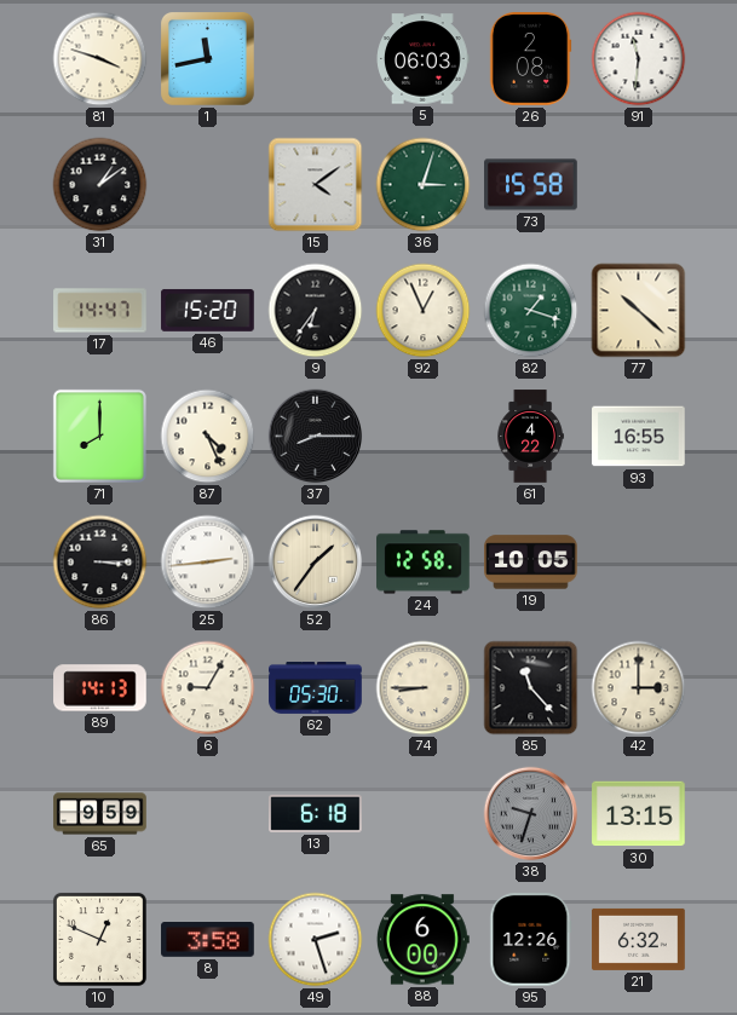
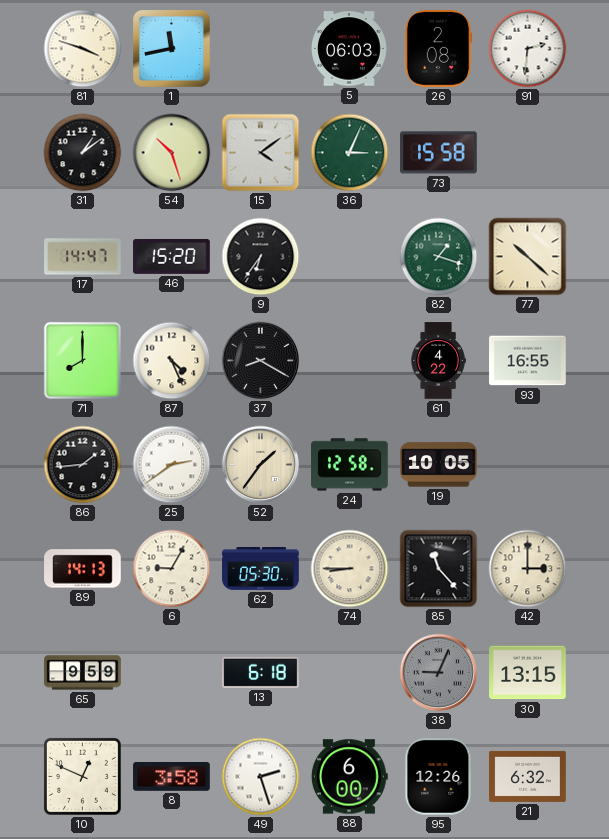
91: 11:31 -> 2:31 (528, 49)
54: none -> 10:27 (172, 153)
36: 3:03 -> 3:04 (350, 153)
92: 12:56 -> none (424, 311)
37: 8:15 -> 8:20 (261, 361)
86: 3:15 -> 1:44 (83, 465)
25: 2:44 -> 2:39 (172, 465)
38: 9:33 -> 9:04 (439, 673)
